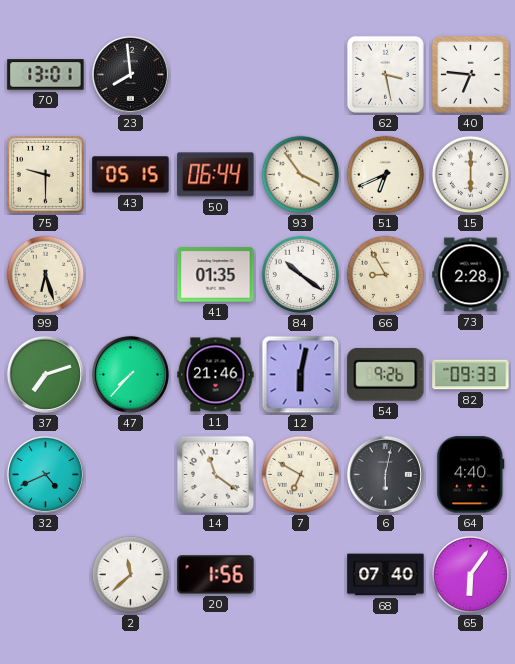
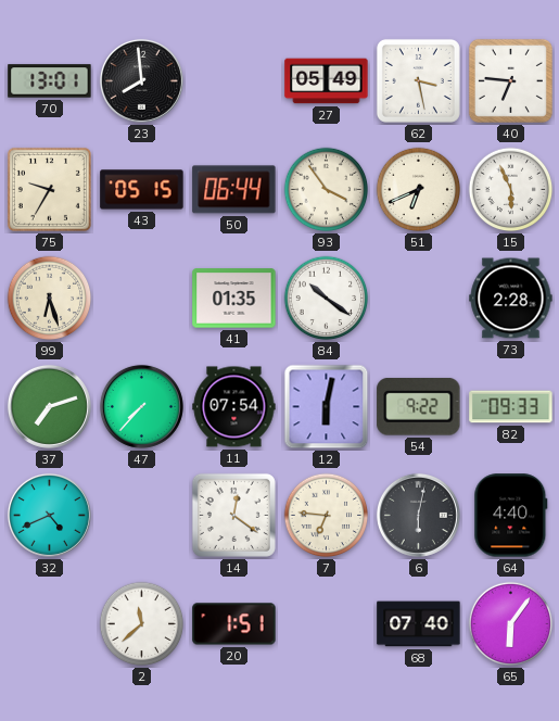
27: none -> 05:49 (327, 81)
75: 9:30 -> 9:35 (49, 189)
15: 6:00 -> 5:56 (511, 190)
66: 8:55 -> none (386, 275)
11: 21:46 -> 07:54 (234, 407)
54: 9:26 -> 9:22 (419, 406)
14: 11:21 -> 12:21 (233, 515)
7: 6:50 -> 6:46 (327, 516)
20: 1:56 -> 1:51 (234, 624)
